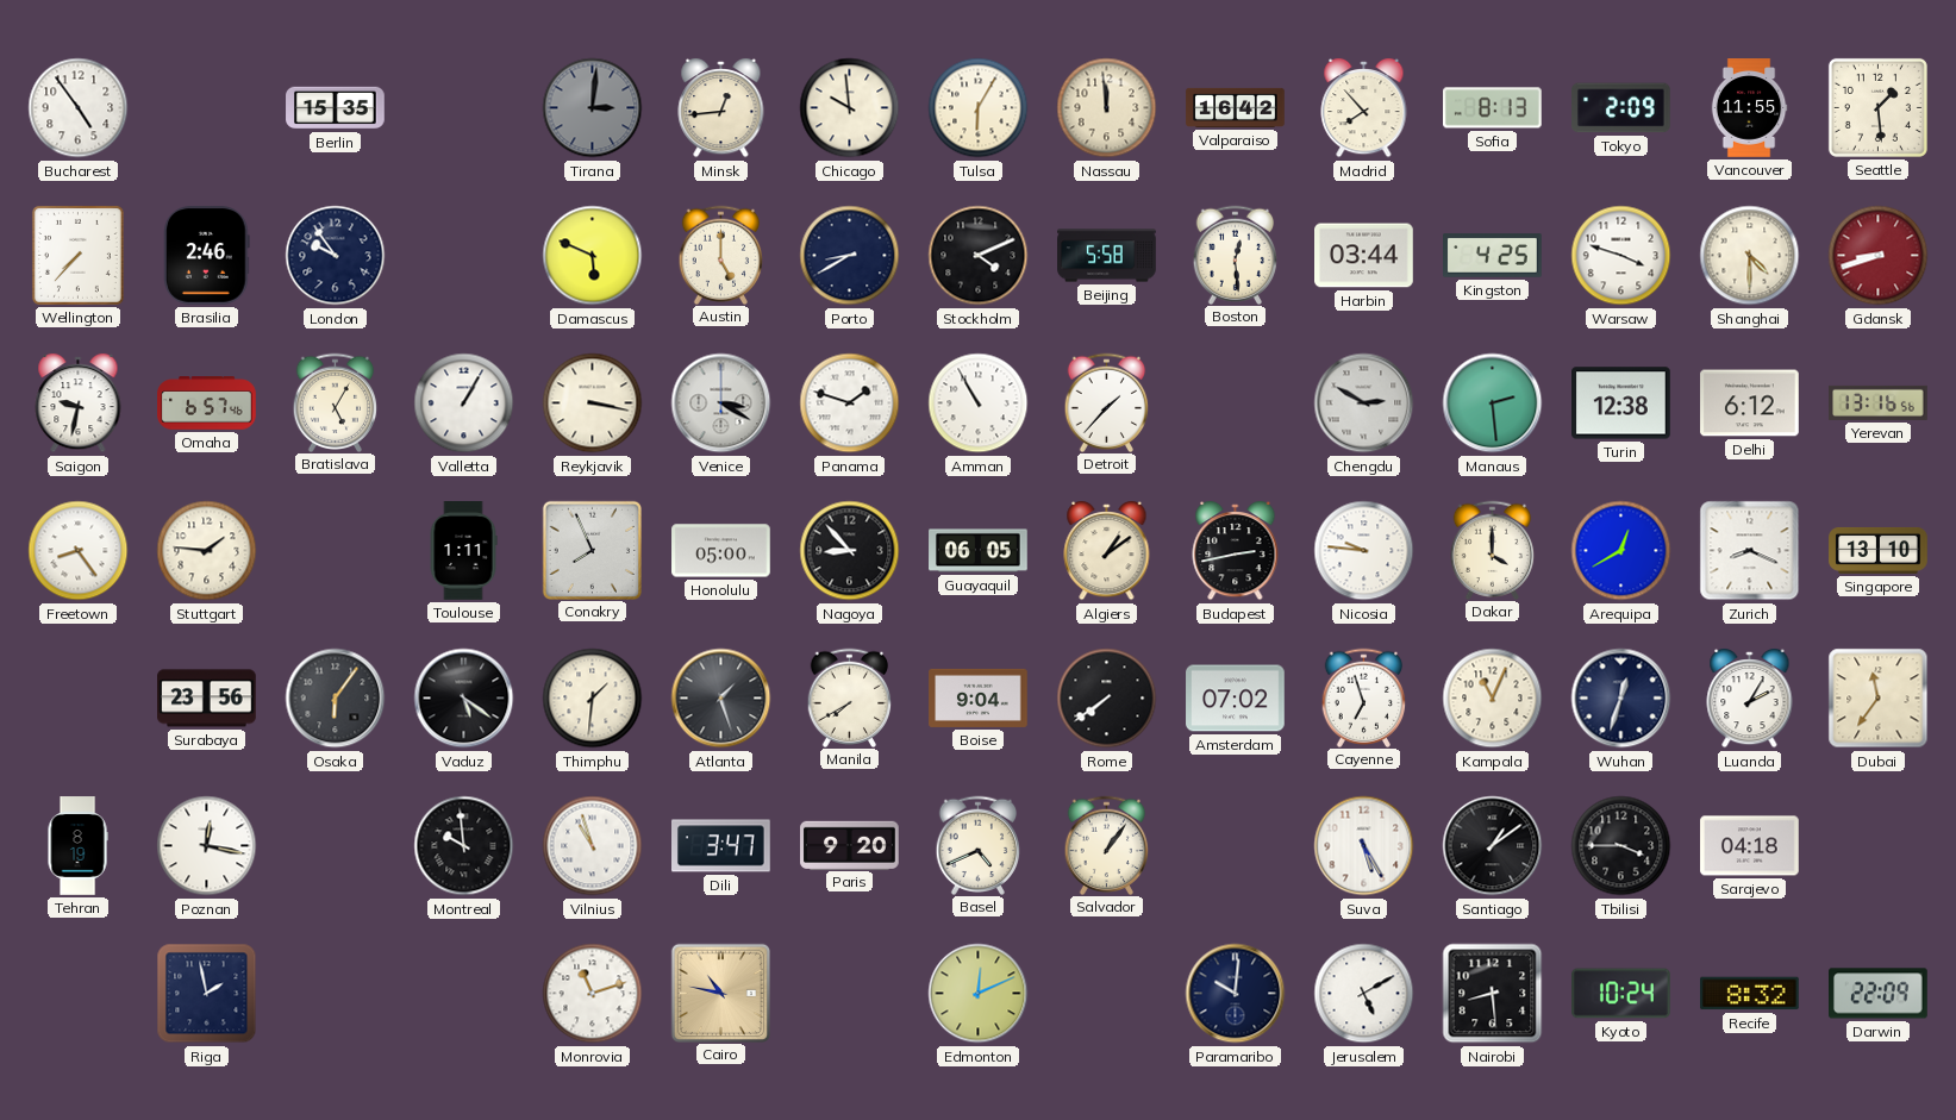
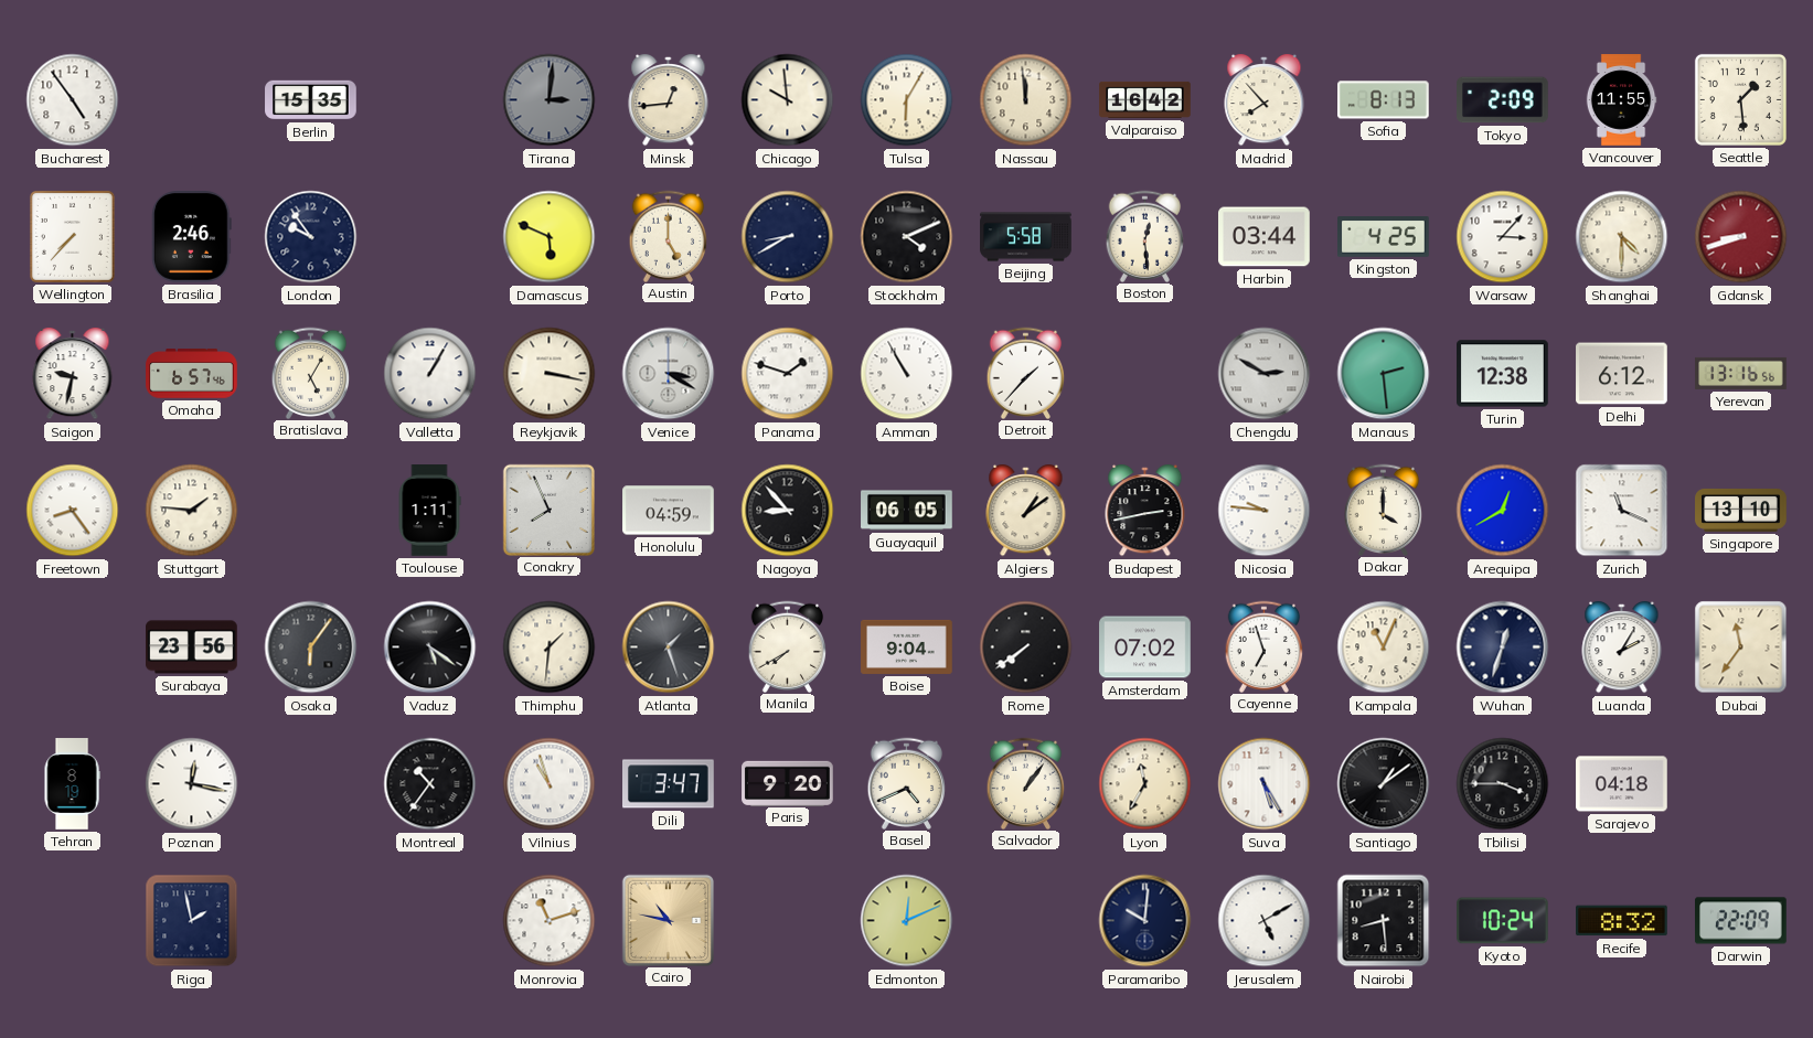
Warsaw: 3:48 -> 3:07 (1503, 237)
Honolulu: 05:00 -> 04:59 (669, 511)
Zurich: 8:19 -> 11:19 (1622, 511)
Montreal: 9:59 -> 10:36 (430, 784)
Lyon: none -> 11:35 (1145, 784)
